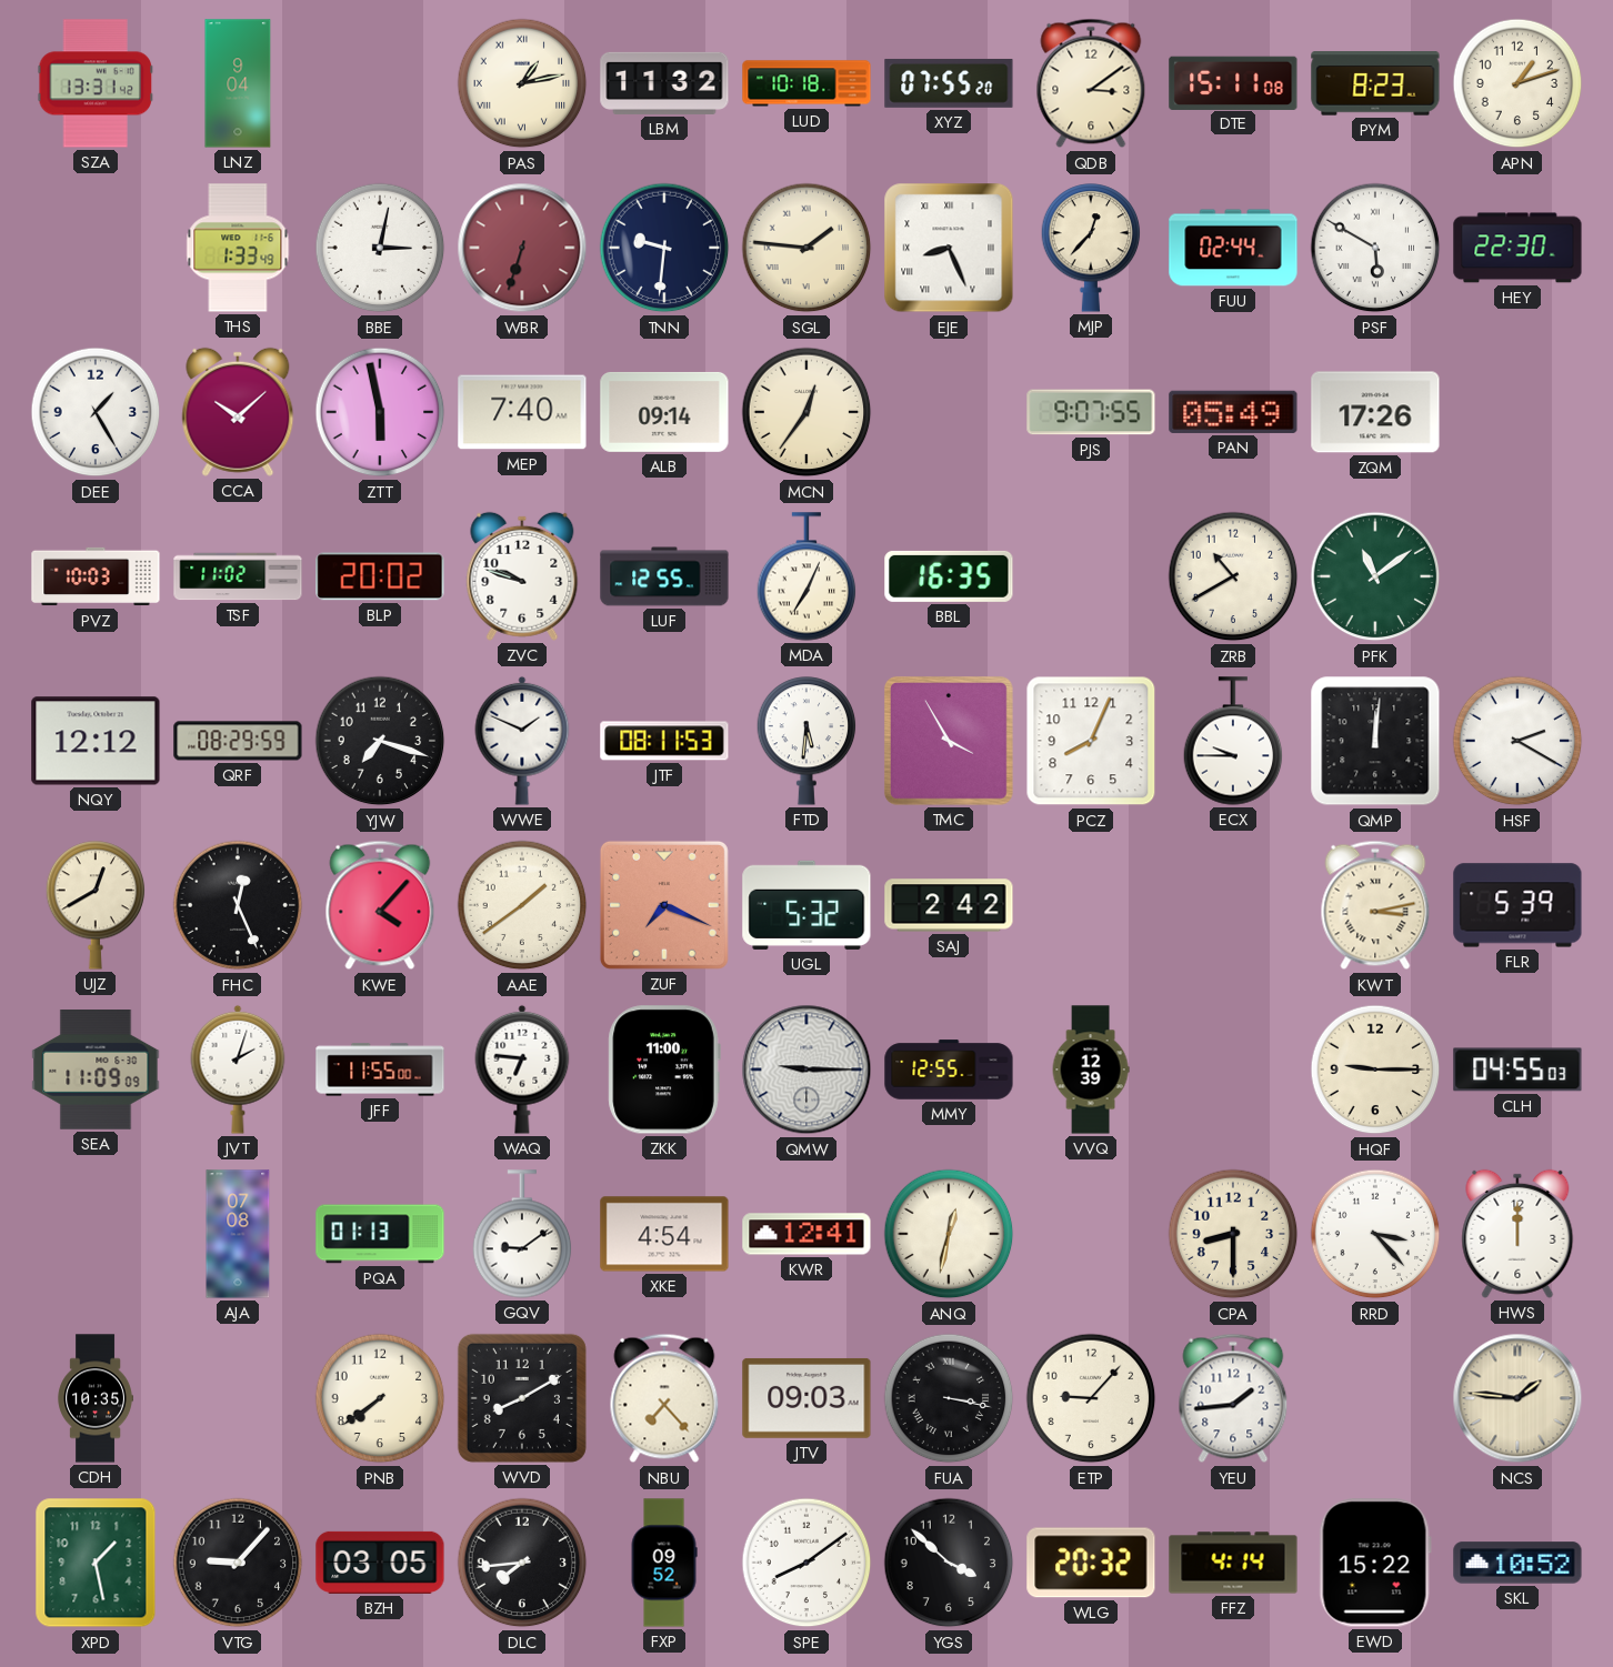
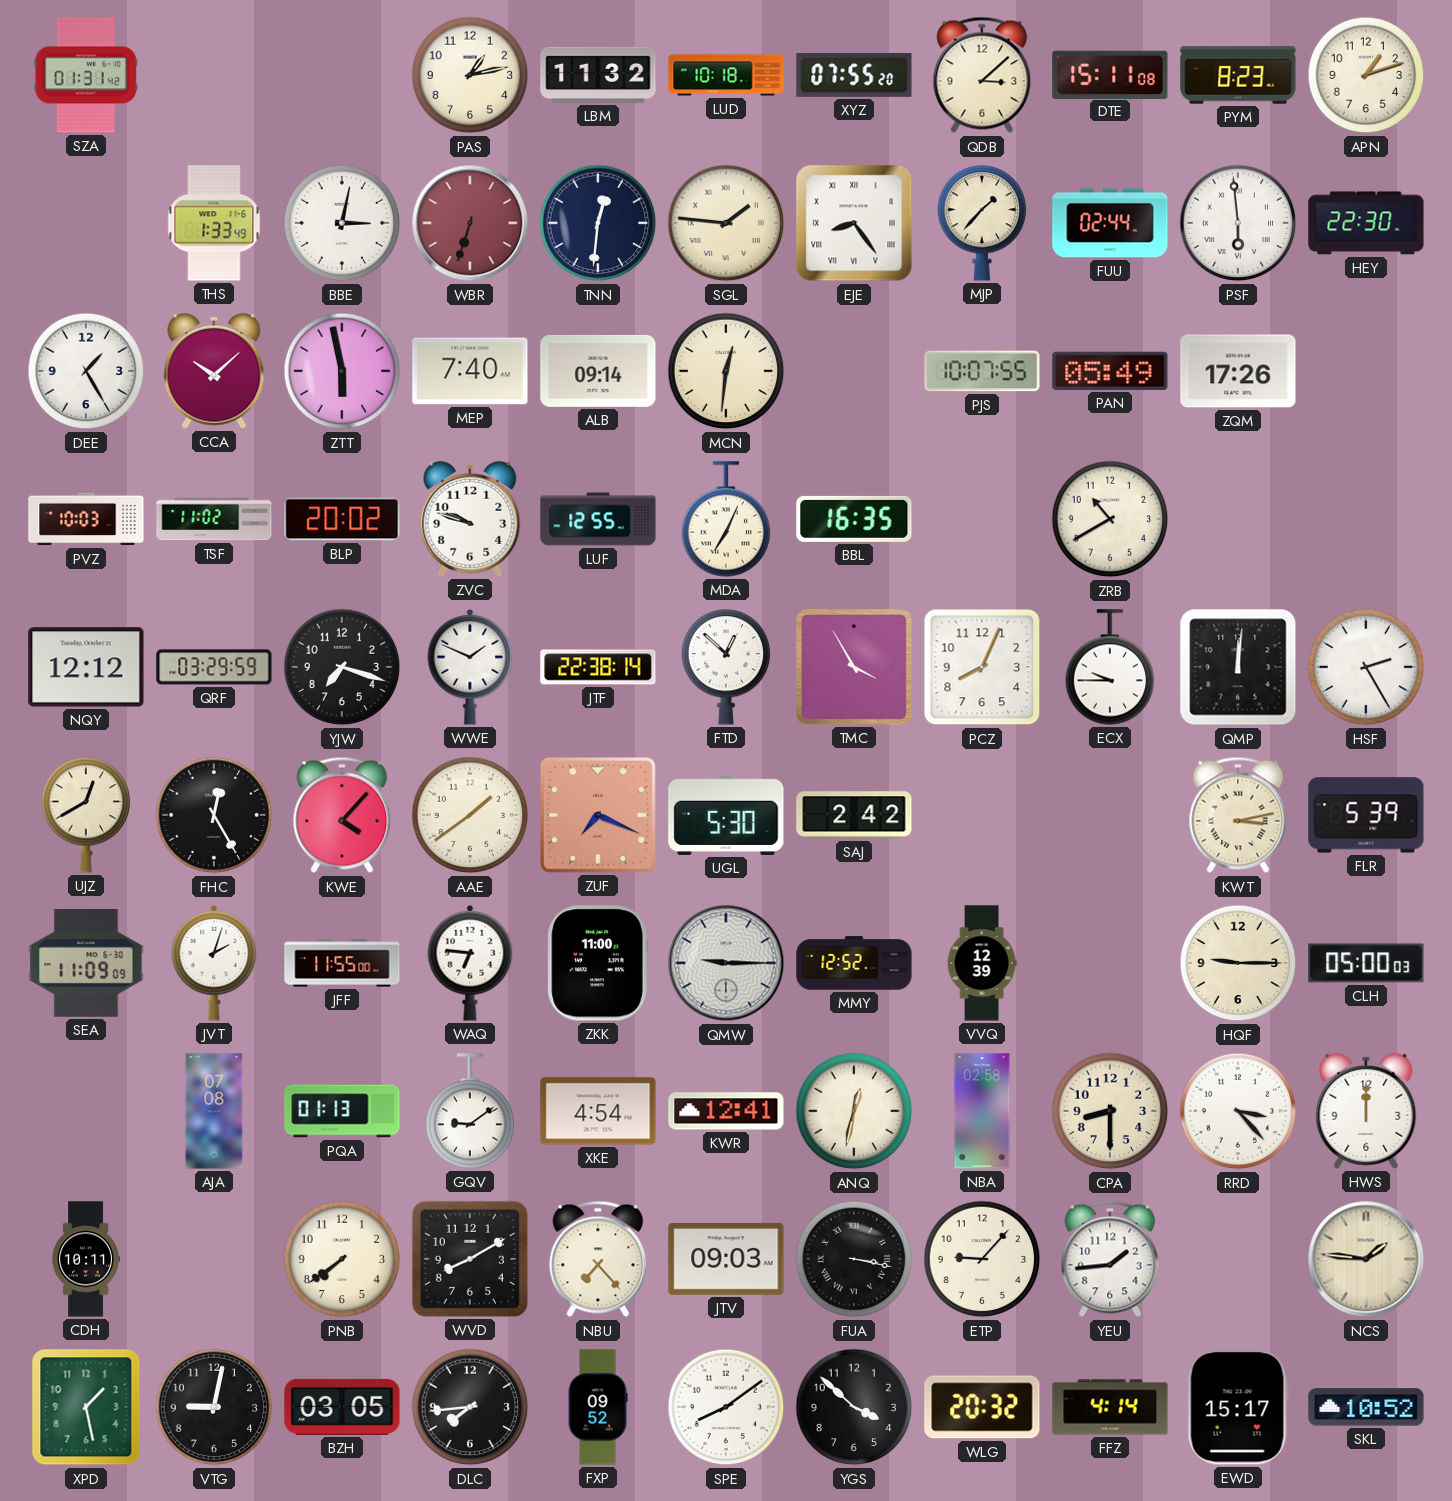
SZA: 13:31 -> 01:31 (85, 75)
LNZ: 9:04 -> none (238, 83)
PAS numerals: Roman -> Arabic (470, 75)
QDB: 3:09 -> 3:08 (982, 75)
TNN: 9:31 -> 12:31 (598, 223)
EJE: 8:26 -> 8:24 (854, 223)
MJP: 12:37 -> 1:37 (982, 223)
PSF: 5:50 -> 5:59 (1238, 223)
MCN: 12:36 -> 12:31 (726, 371)
PJS: 9:07 -> 10:07 (982, 371)
PFK: 11:09 -> none (1375, 576)
QRF: 08:29 -> 03:29 (214, 667)
JTF: 08:11 -> 22:38 (598, 667)
FTD: 5:31 -> 12:52 (726, 667)
HSF: 2:20 -> 2:25 (1366, 667)
FHC: 12:26 -> 12:25 (214, 815)
UGL: 5:32 -> 5:30 (726, 815)
MMY: 12:55 -> 12:52 (854, 963)
CLH: 04:55 -> 05:00 (1366, 963)
NBA: none -> 02:58 (982, 1111)
CDH: 10:35 -> 10:11 (86, 1259)
VTG: 9:07 -> 9:02 (214, 1407)
EWD: 15:22 -> 15:17 (1238, 1407)
